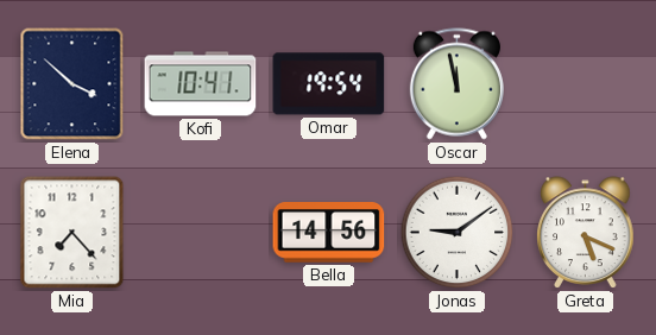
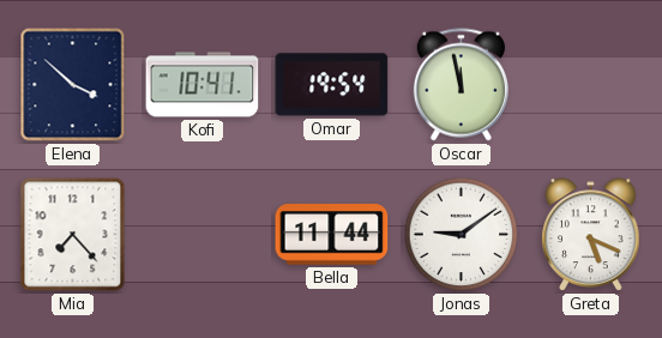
Bella: 14:56 -> 11:44 (332, 235)
